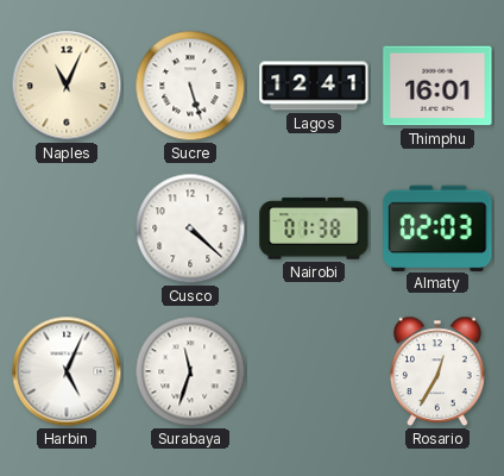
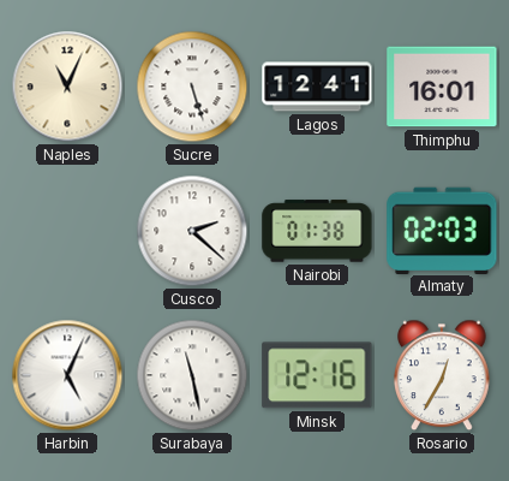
Cusco: 4:22 -> 2:22 (192, 231)
Surabaya: 11:33 -> 11:28 (192, 375)
Minsk: none -> 12:16 (317, 375)
